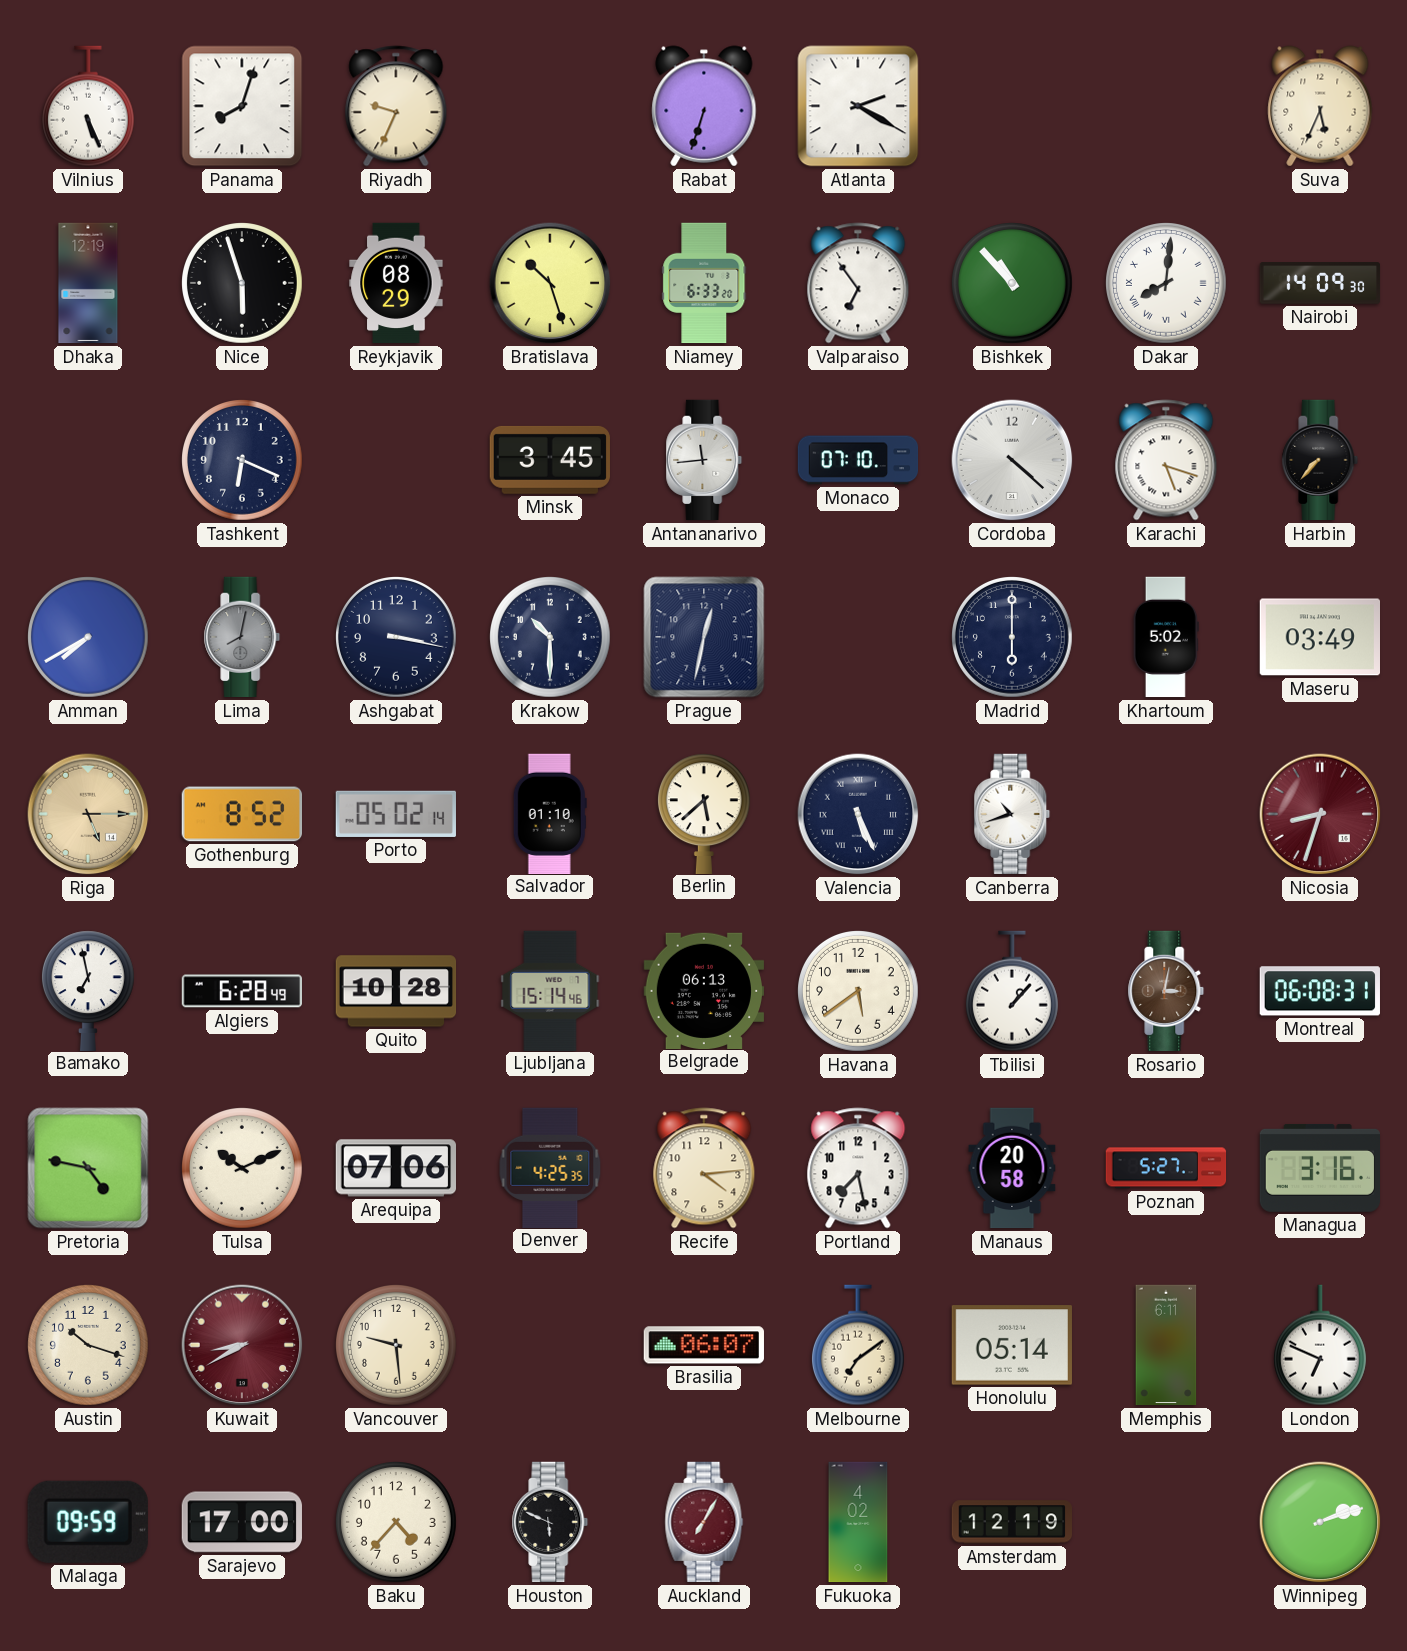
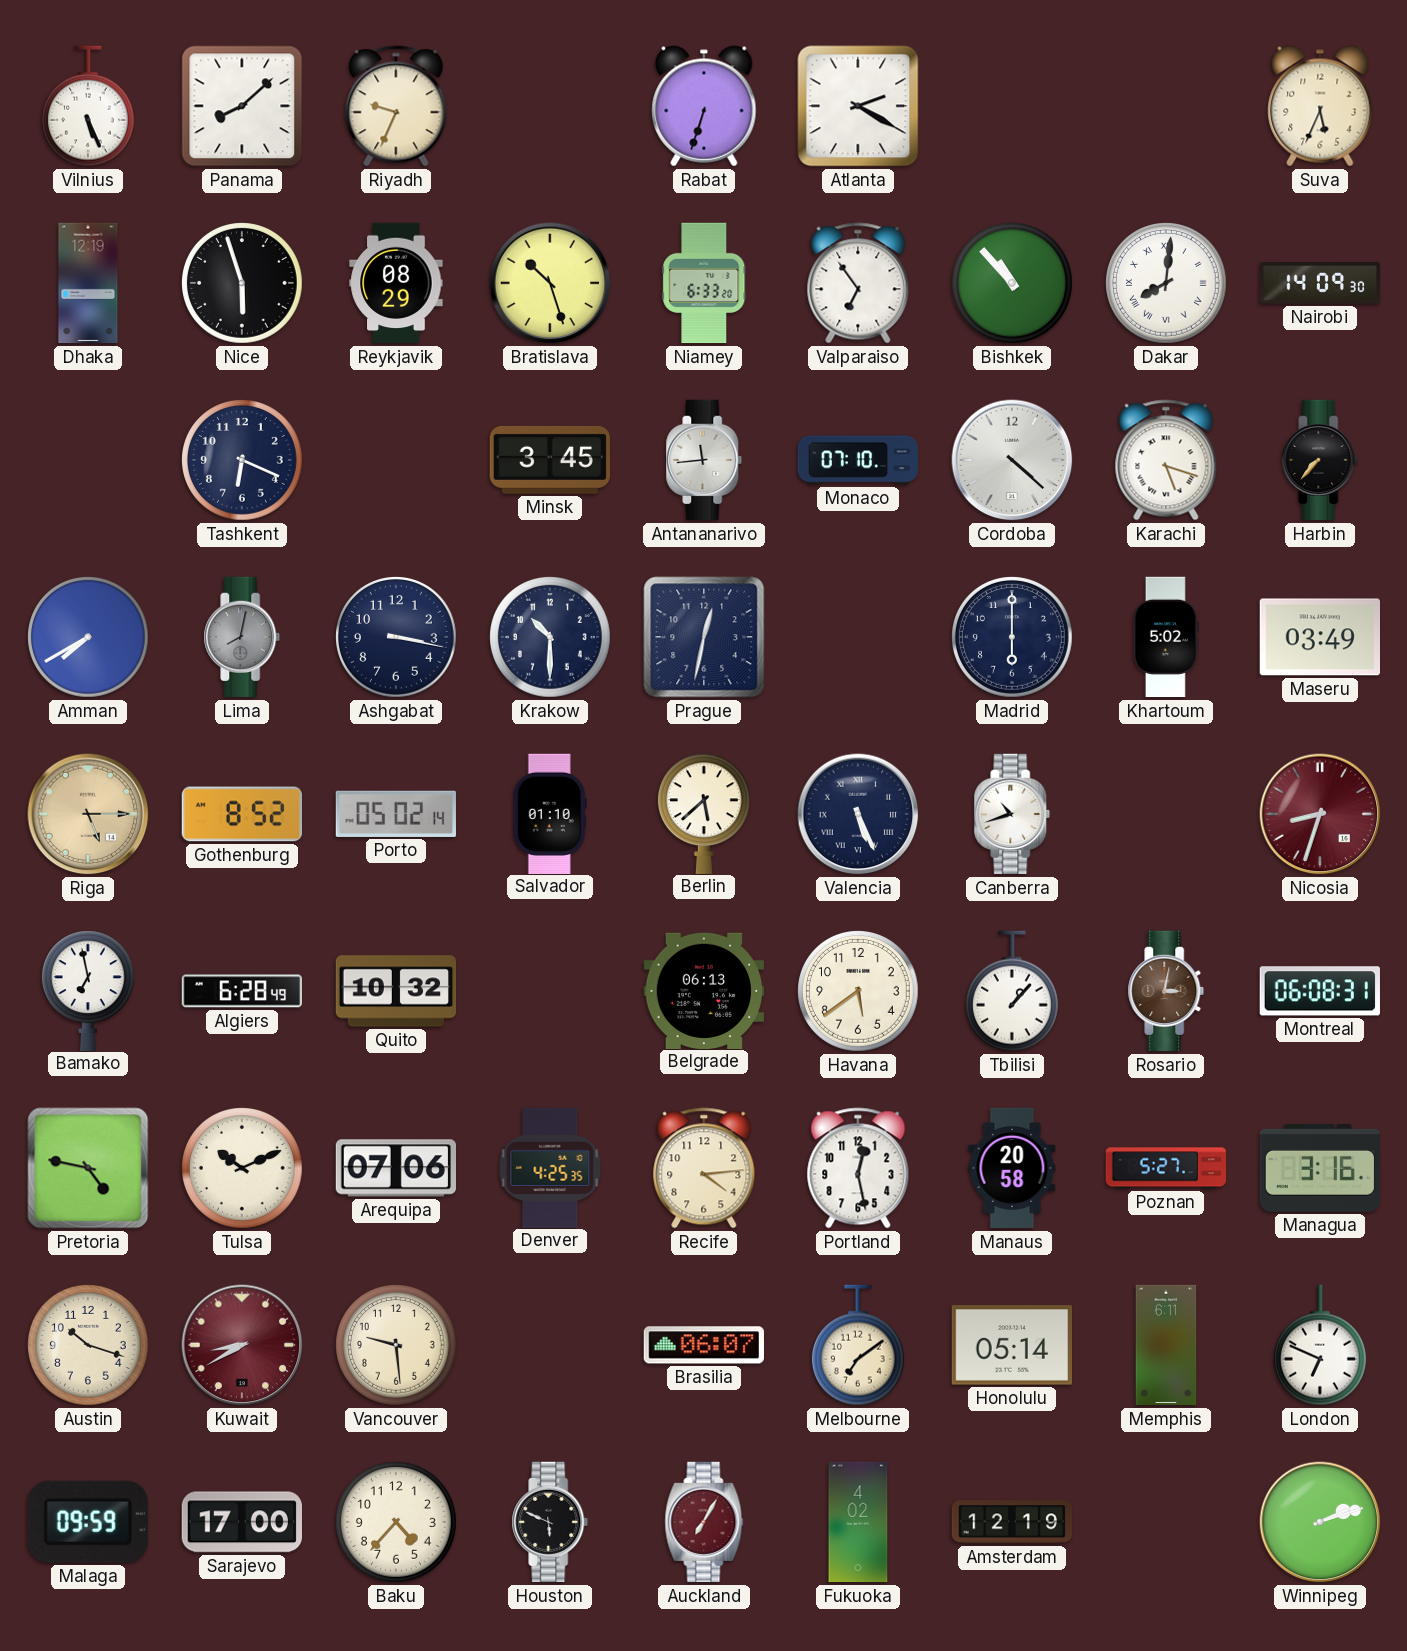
Panama: 8:03 -> 8:08 (242, 106)
Quito: 10:28 -> 10:32 (396, 991)
Ljubljana: 15:14 -> none (550, 990)
Portland: 7:28 -> 12:28 (858, 1168)
